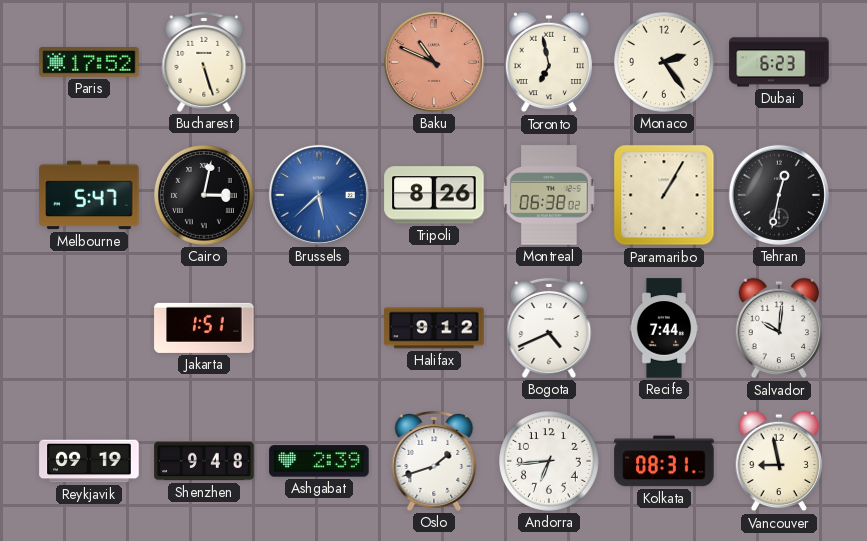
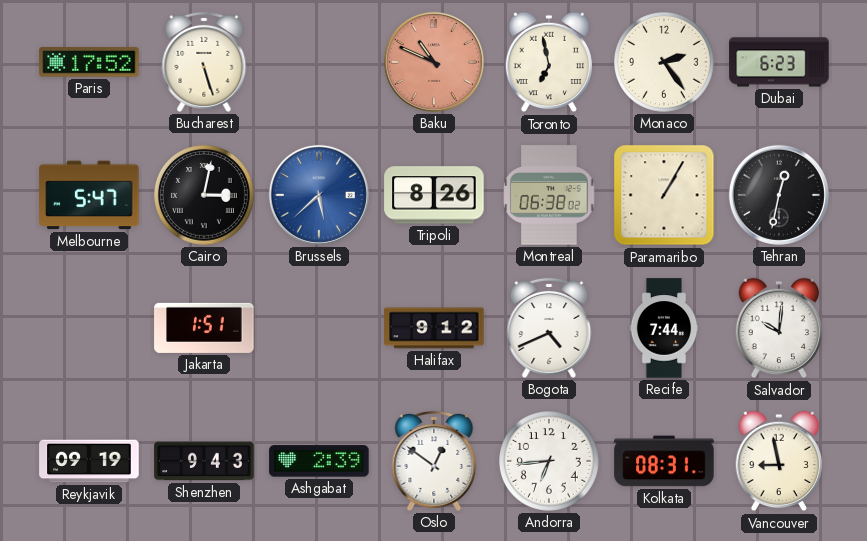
Shenzhen: 9:48 -> 9:43 (204, 461)
Oslo: 1:42 -> 12:51 (434, 461)
